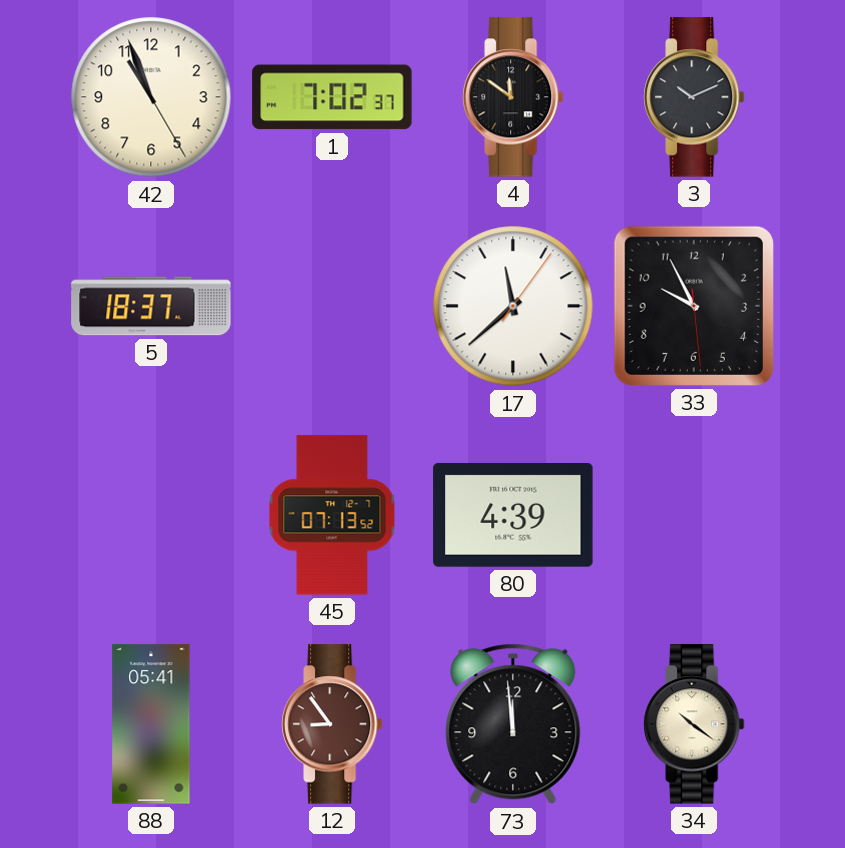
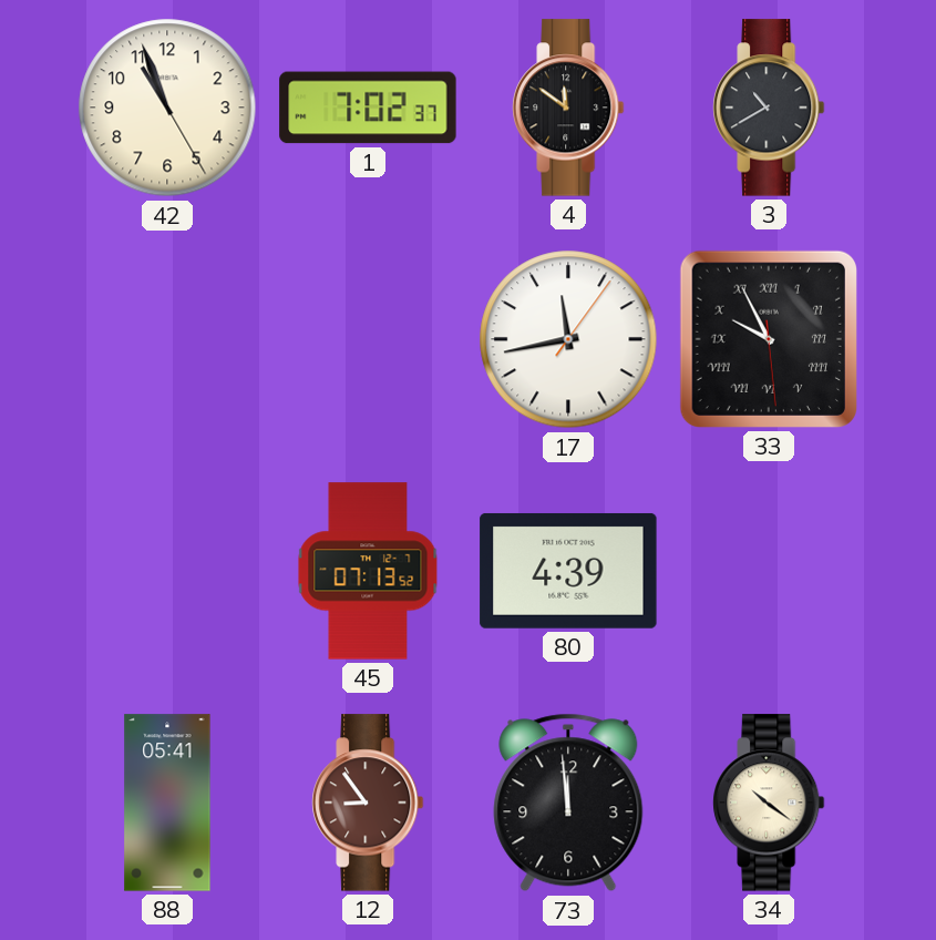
3: 10:11 -> 10:40 (770, 108)
5: 18:37 -> none (151, 306)
17: 11:38 -> 11:43 (568, 339)
33 numerals: Arabic -> Roman (769, 339)
